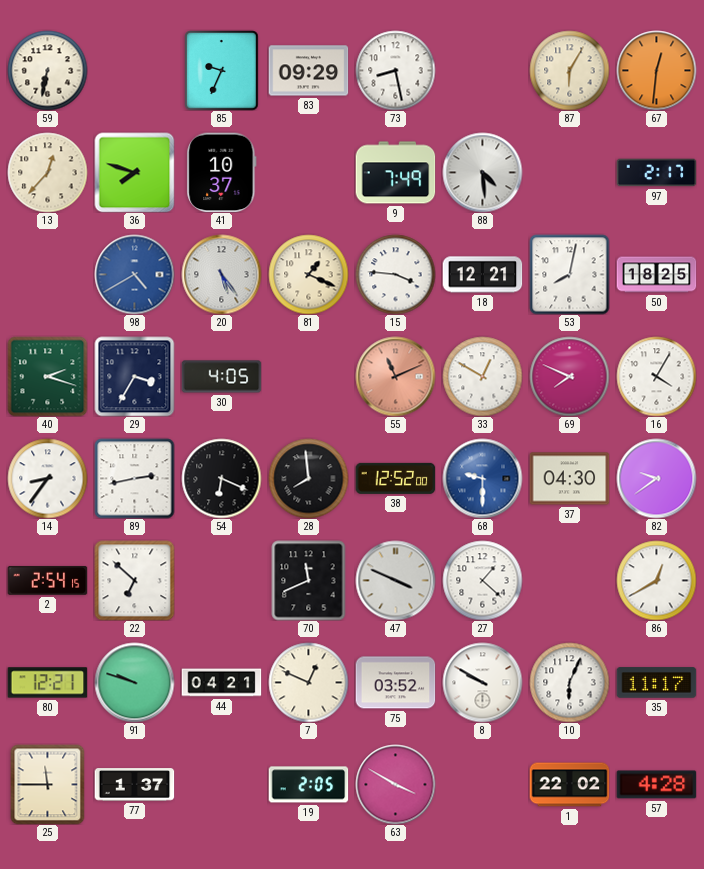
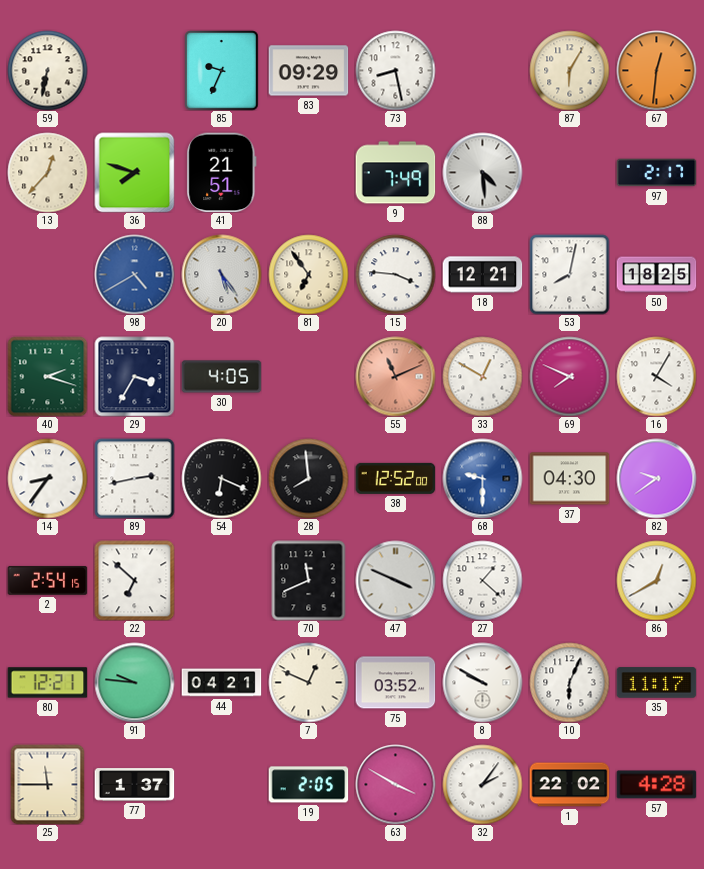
41: 10:37 -> 21:51 (222, 172)
81: 1:19 -> 6:54 (308, 274)
91: 9:48 -> 9:46 (134, 682)
32: none -> 2:06 (482, 784)
